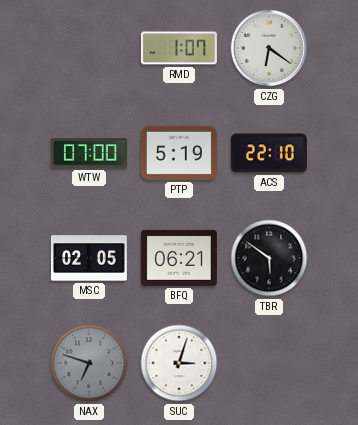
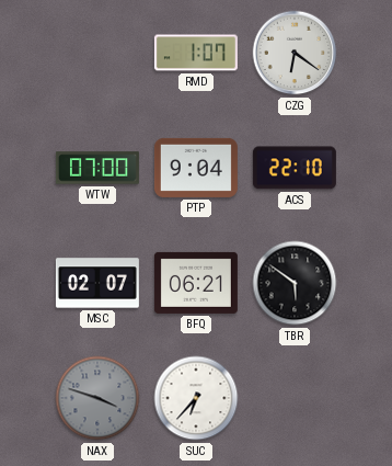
PTP: 5:19 -> 9:04 (196, 168)
MSC: 02:05 -> 02:07 (97, 283)
NAX: 6:48 -> 3:48 (97, 398)
SUC: 3:03 -> 6:37 (196, 398)
